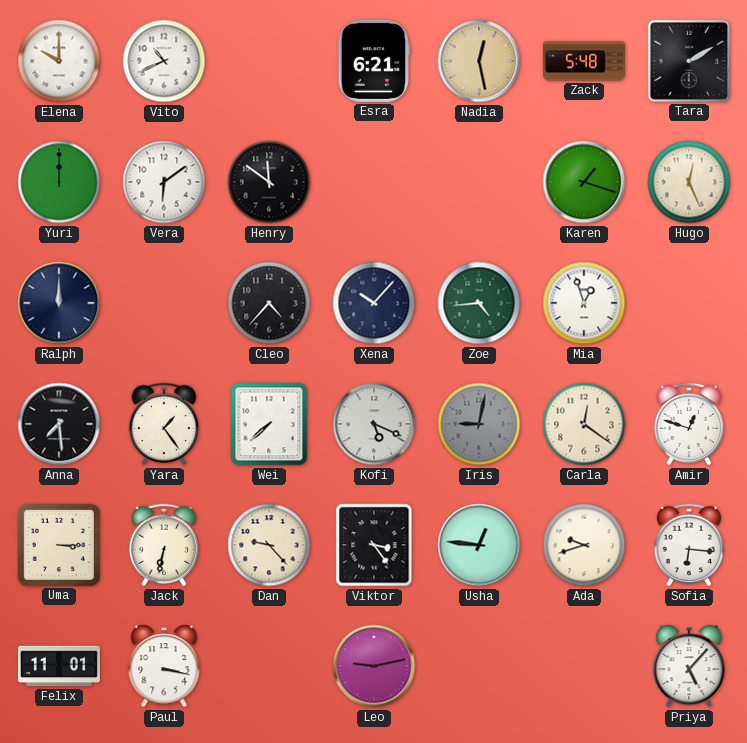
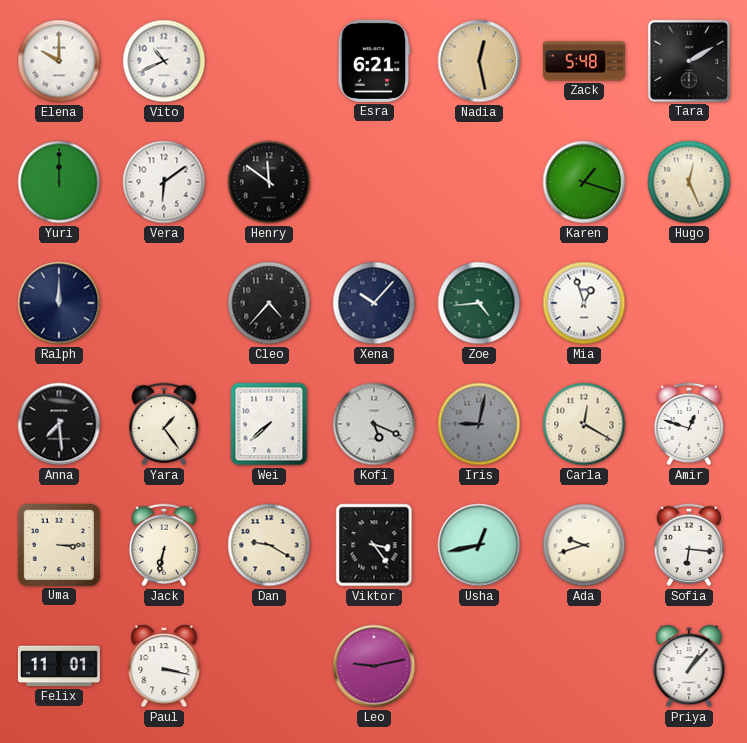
Carla: 12:21 -> 12:20 (584, 424)
Dan: 9:23 -> 9:20 (269, 545)
Usha: 12:46 -> 12:43 (479, 545)
Priya: 5:07 -> 1:07 (689, 666)
